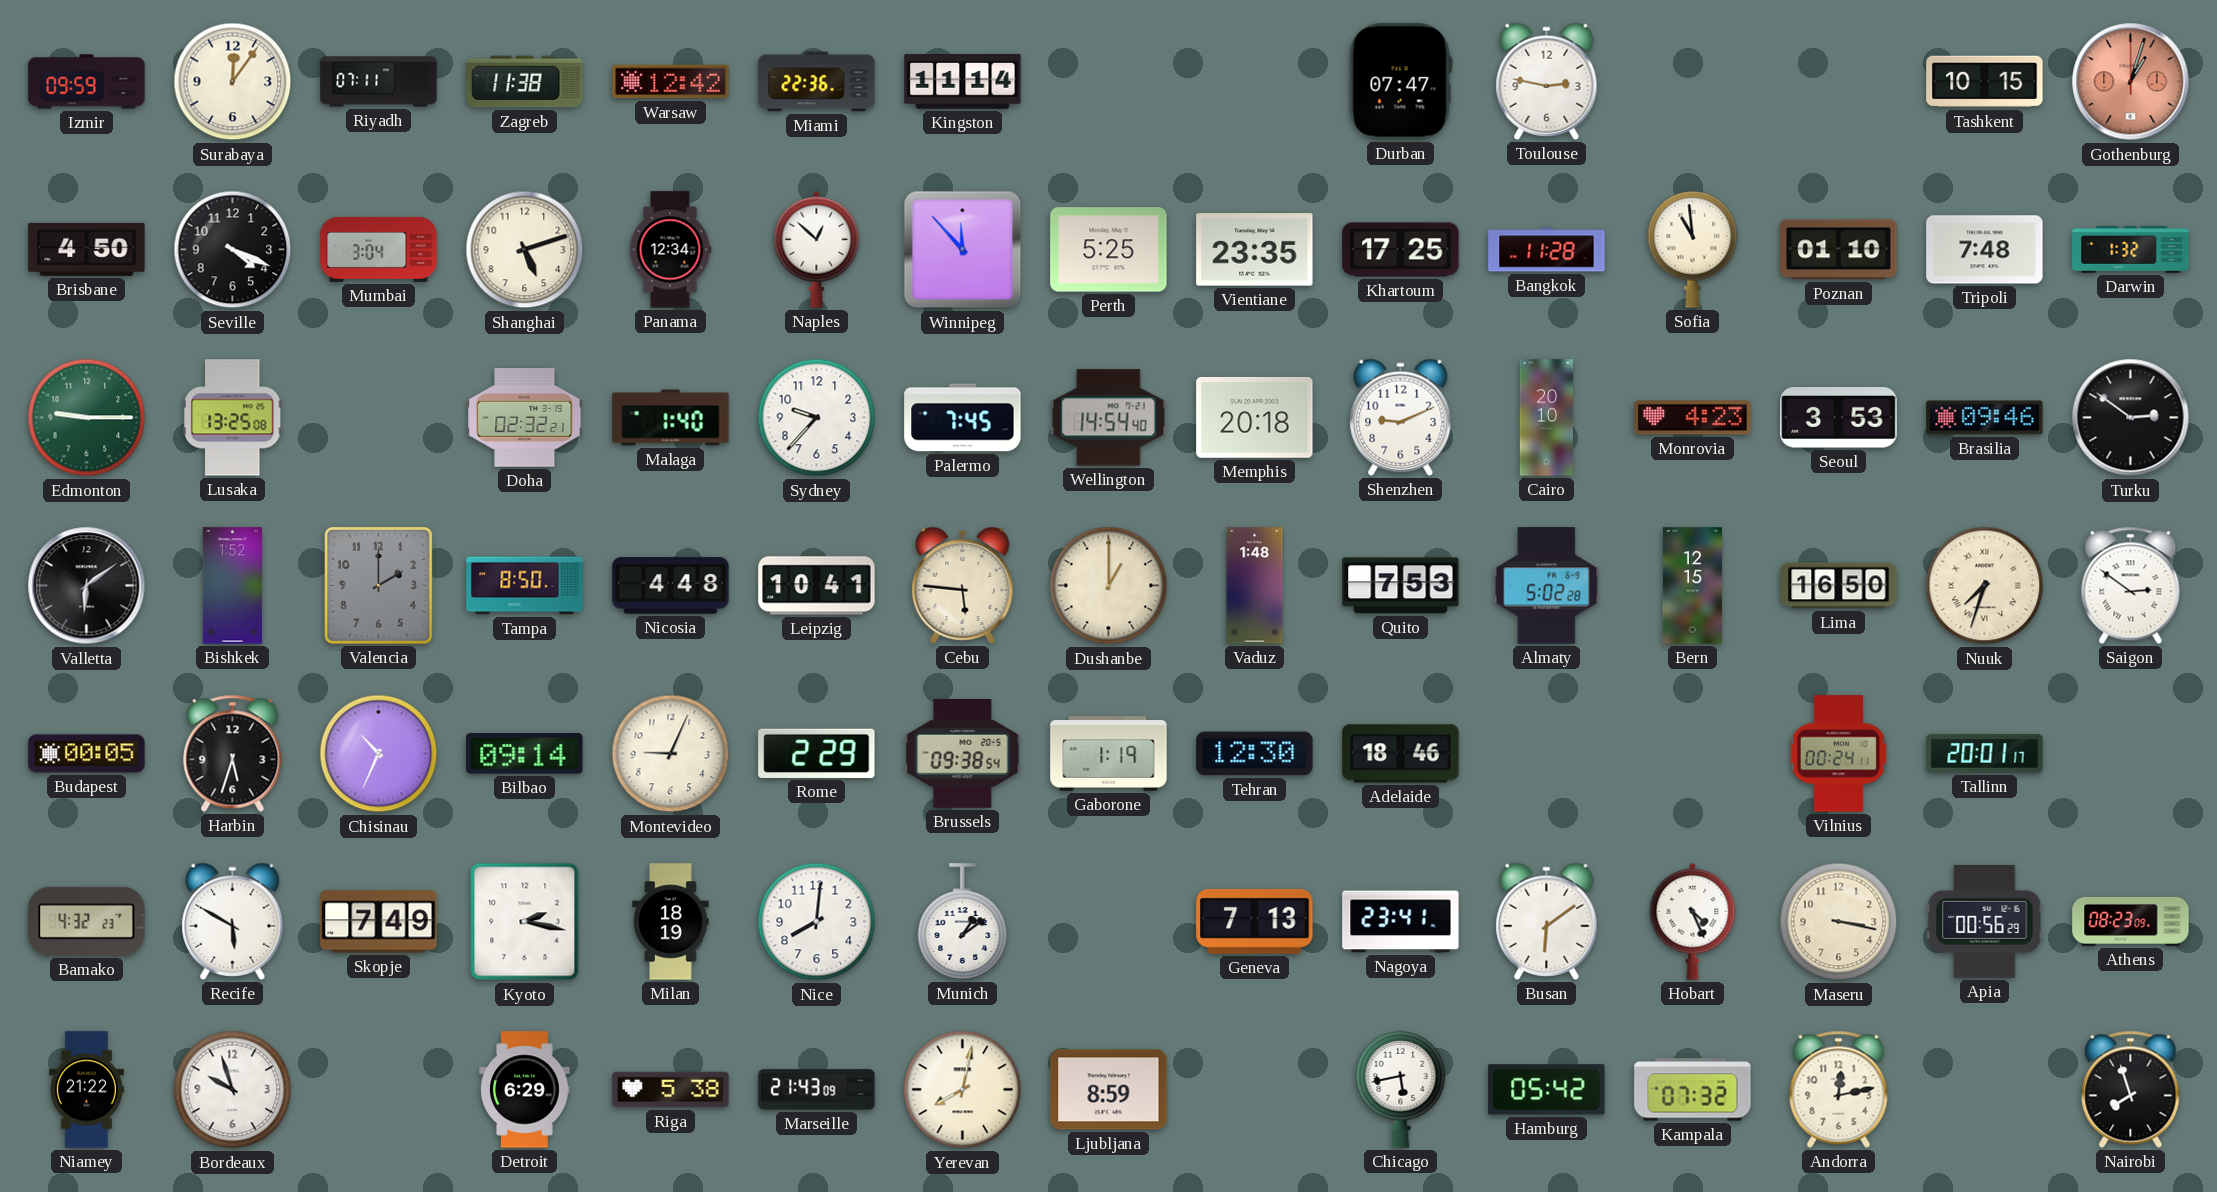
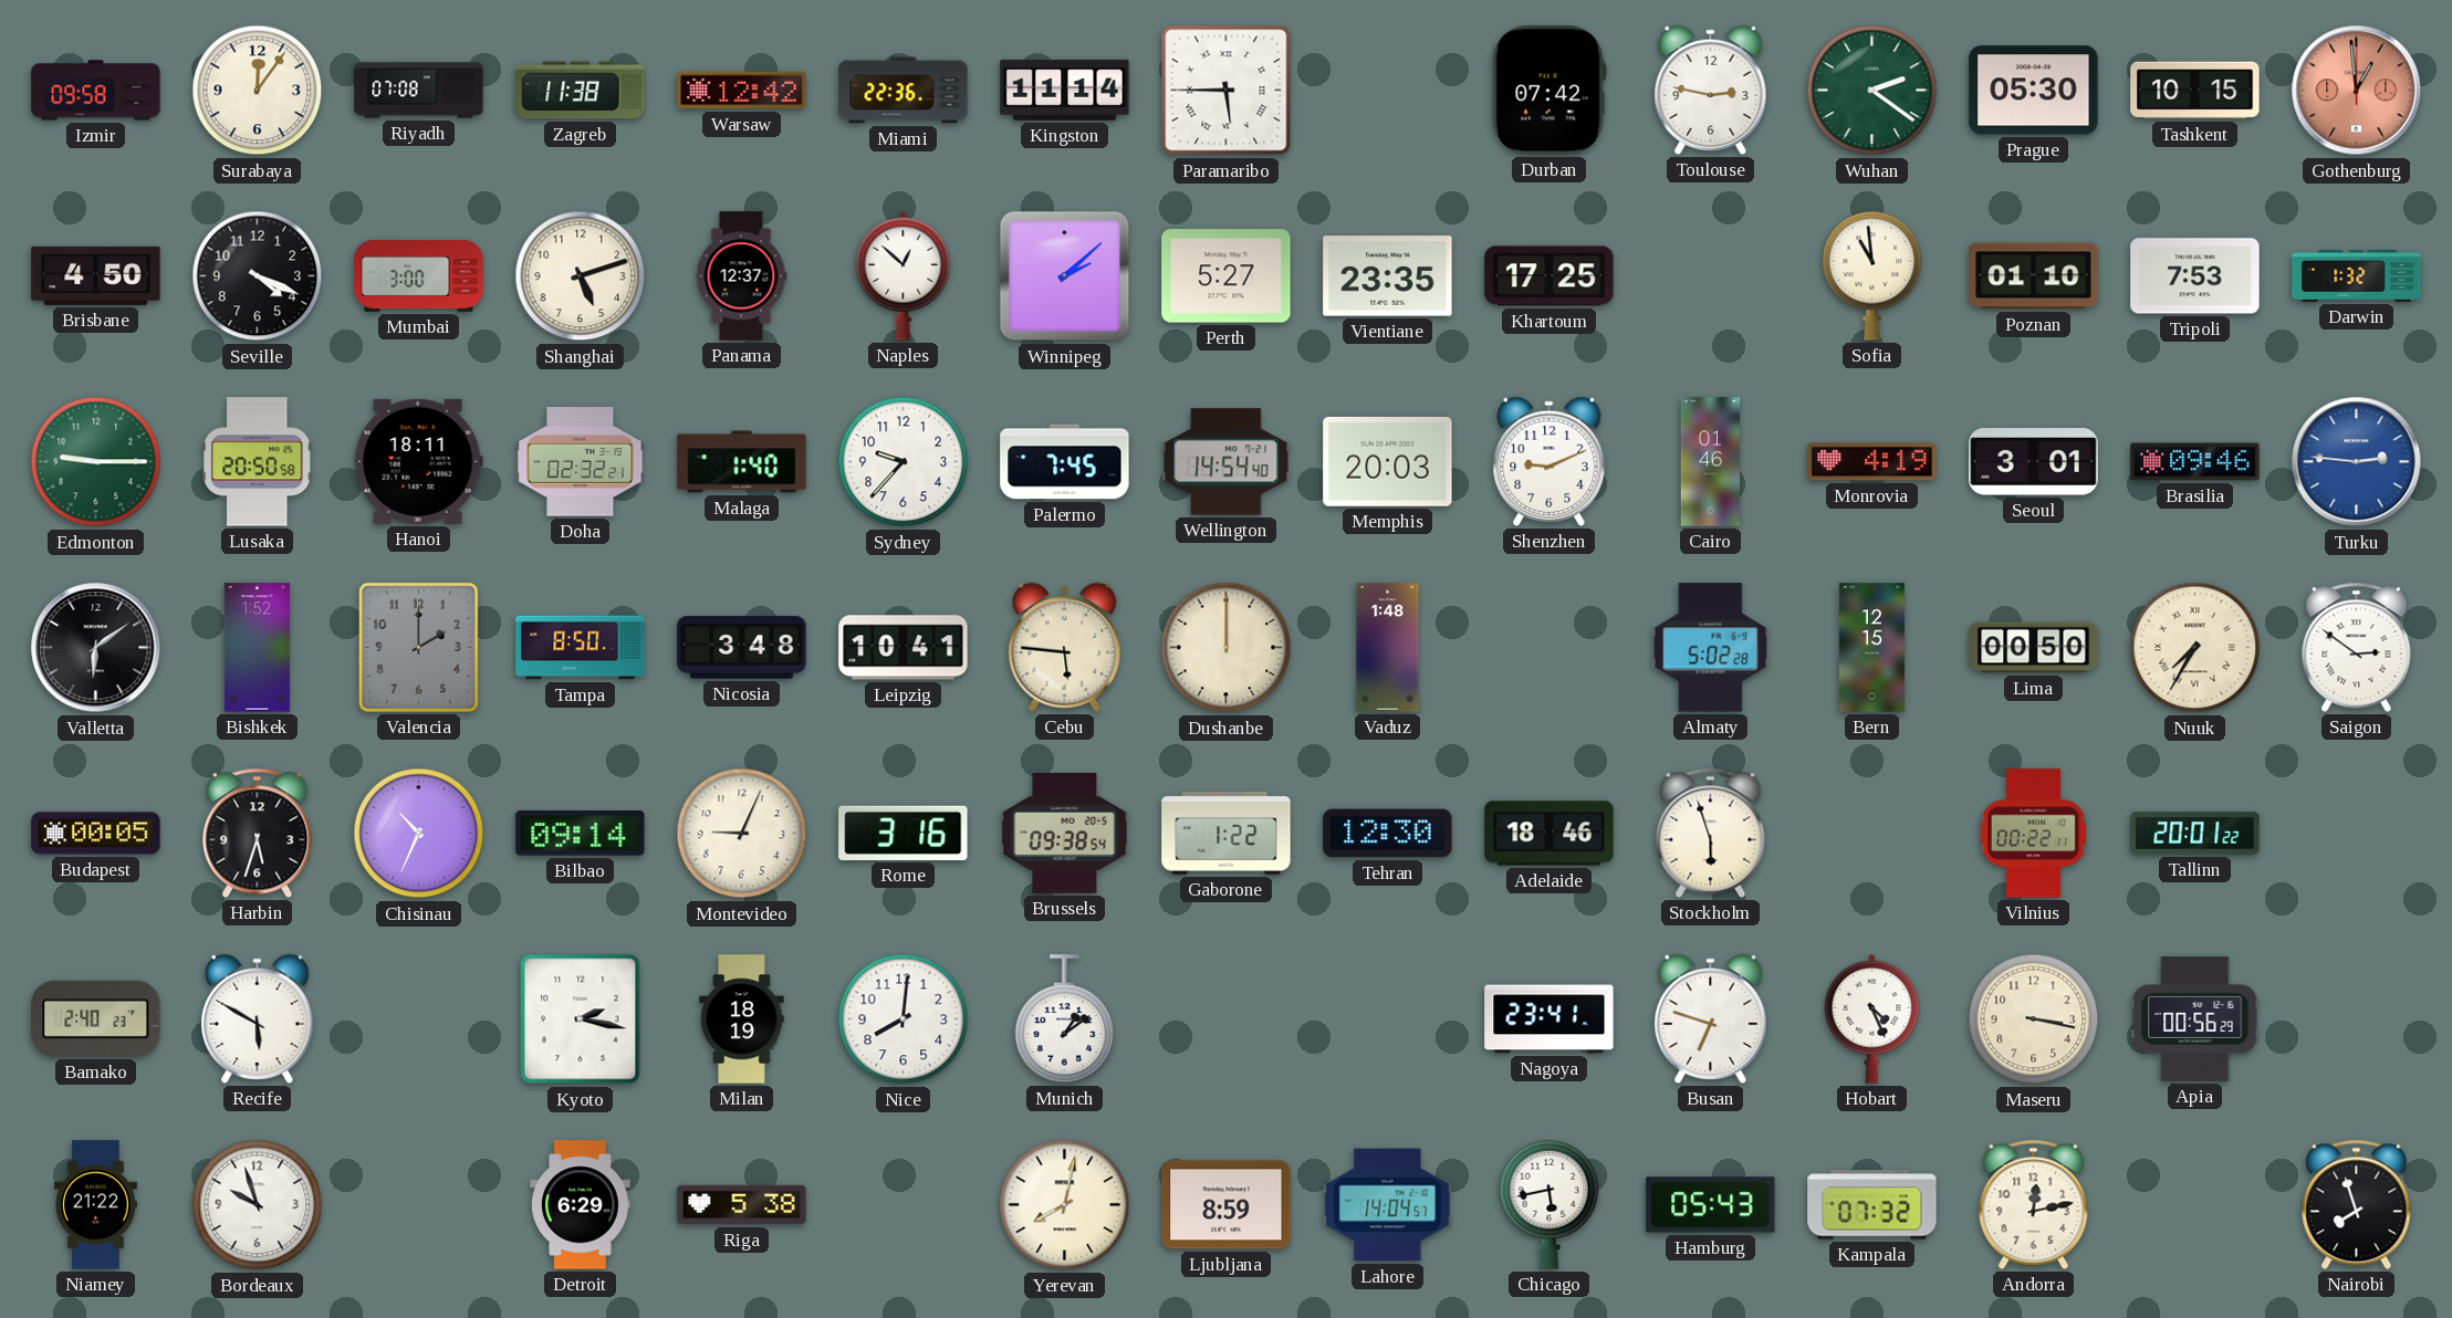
Izmir: 09:59 -> 09:58 (96, 91)
Riyadh: 07:11 -> 07:08 (419, 91)
Paramaribo: none -> 5:45 (1227, 91)
Durban: 07:47 -> 07:42 (1548, 91)
Wuhan: none -> 2:21 (1872, 91)
Prague: none -> 05:30 (2034, 91)
Gothenburg: 1:03 -> 12:59 (2357, 91)
Mumbai: 3:04 -> 3:00 (419, 275)
Panama: 12:34 -> 12:37 (741, 276)
Winnipeg: 11:53 -> 2:08 (1065, 276)
Perth: 5:25 -> 5:27 (1227, 276)
Bangkok: 11:28 -> none (1547, 250)
Tripoli: 7:48 -> 7:53 (2195, 276)
Lusaka: 13:25 -> 20:50 (258, 462)
Hanoi: none -> 18:11 (418, 461)
Memphis: 20:18 -> 20:03 (1388, 461)
Cairo: 20:10 -> 01:46 (1711, 462)
Monrovia: 4:23 -> 4:19 (1872, 462)
Seoul: 3:53 -> 3:01 (2034, 462)
Turku: 2:51 -> 2:46 (2357, 462)
Turku dial: black -> blue (2357, 462)
Nicosia: 4:48 -> 3:48 (742, 648)
Dushanbe: 1:00 -> 12:00 (1227, 648)
Quito: 7:53 -> none (1401, 586)
Lima: 16:50 -> 00:50 (2034, 648)
Nuuk: 7:33 -> 7:35 (2195, 648)
Rome: 2:29 -> 3:16 (904, 833)
Gaborone: 1:19 -> 1:22 (1227, 833)
Stockholm: none -> 5:57 (1711, 833)
Vilnius: 00:24 -> 00:22 (2033, 834)
Tallinn: 20:01:17 -> 20:01:22 (2195, 834)
Bamako: 4:32 -> 2:40 (96, 1018)
Skopje: 7:49 -> none (379, 922)
Geneva: 7:13 -> none (1255, 921)
Busan: 6:09 -> 6:48 (1711, 1018)
Athens: 08:23 -> none (2131, 921)
Marseille: 21:43 -> none (817, 1090)
Lahore: none -> 14:04 (1388, 1205)
Hamburg: 05:42 -> 05:43 (1711, 1205)
